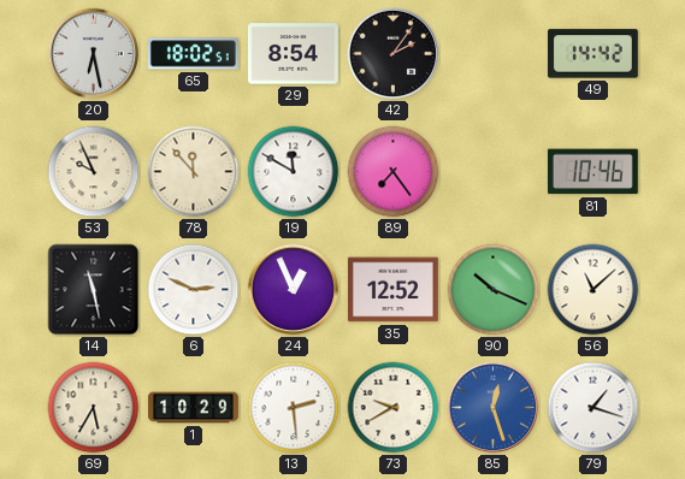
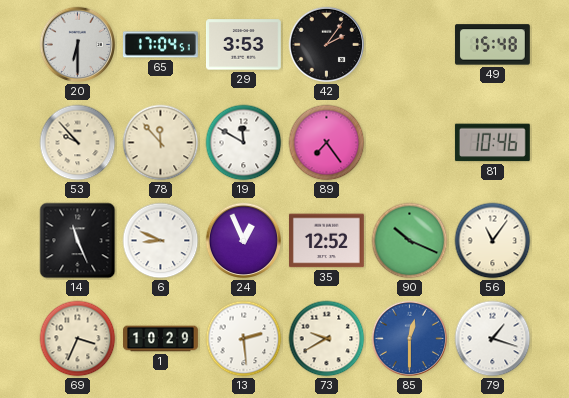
20: 6:28 -> 6:30 (78, 45)
65: 18:02 -> 17:04 (160, 45)
29: 8:54 -> 3:53 (243, 45)
49: 14:42 -> 15:48 (492, 45)
53: 9:56 -> 9:53 (78, 143)
14: 11:28 -> 11:26 (78, 241)
6: 2:49 -> 8:49 (161, 241)
56: 11:08 -> 11:06 (493, 241)
69: 5:35 -> 3:34 (78, 339)
85: 12:27 -> 12:30 (410, 339)
